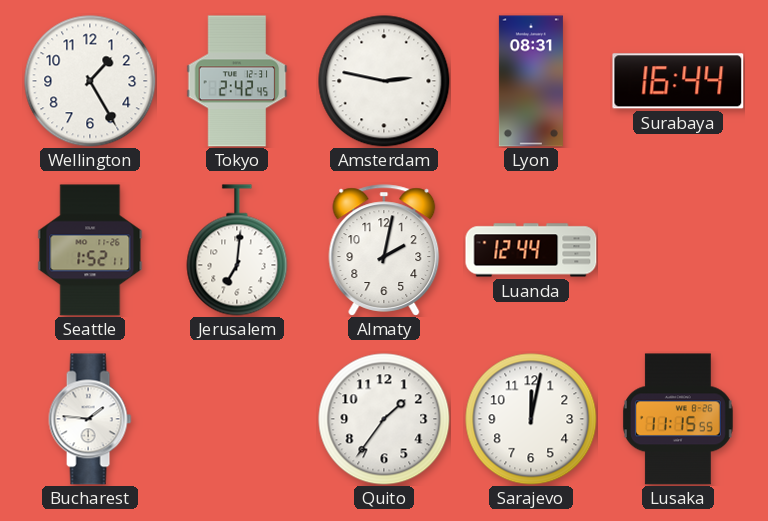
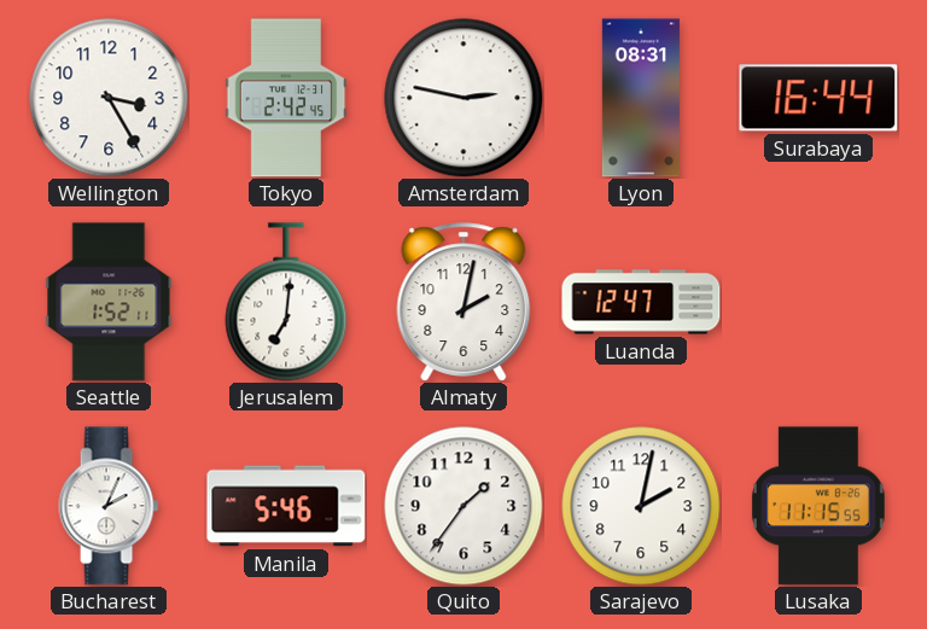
Wellington: 1:25 -> 3:25 (109, 98)
Luanda: 12:44 -> 12:47 (641, 302)
Bucharest: 1:46 -> 2:04 (109, 506)
Manila: none -> 5:46 (286, 506)
Sarajevo: 12:02 -> 2:02 (641, 506)
